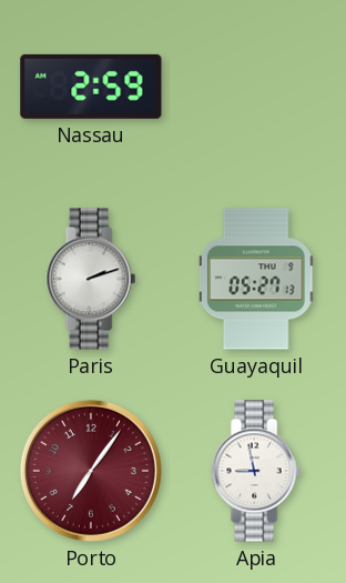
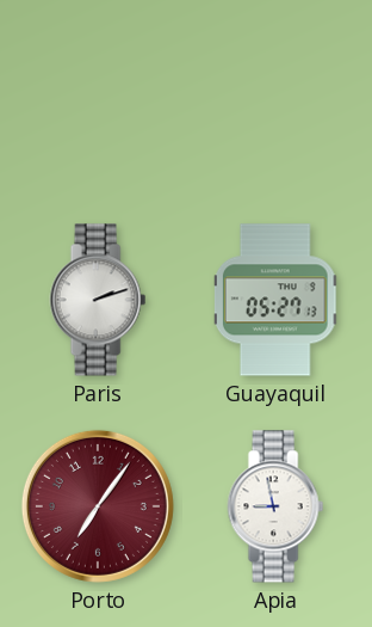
Nassau: 2:59 -> none (91, 87)
